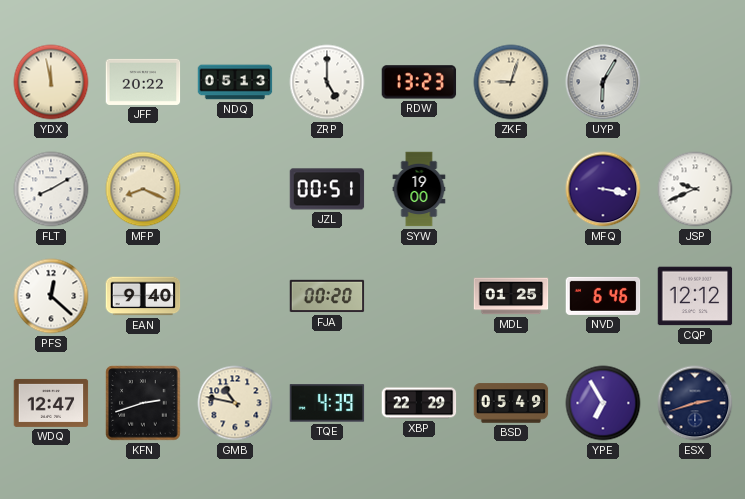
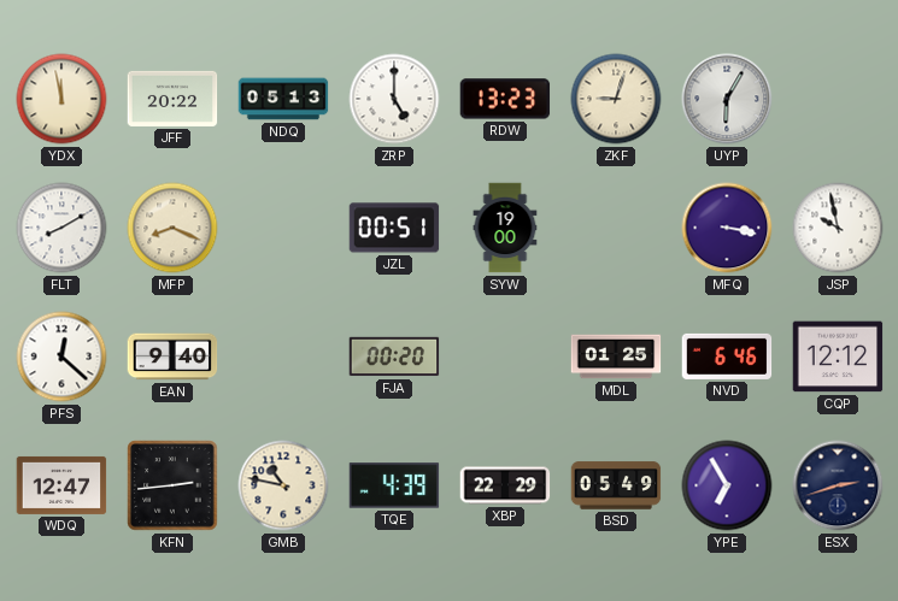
JSP: 9:41 -> 9:58 (838, 228)
KFN: 2:42 -> 2:44 (172, 485)
